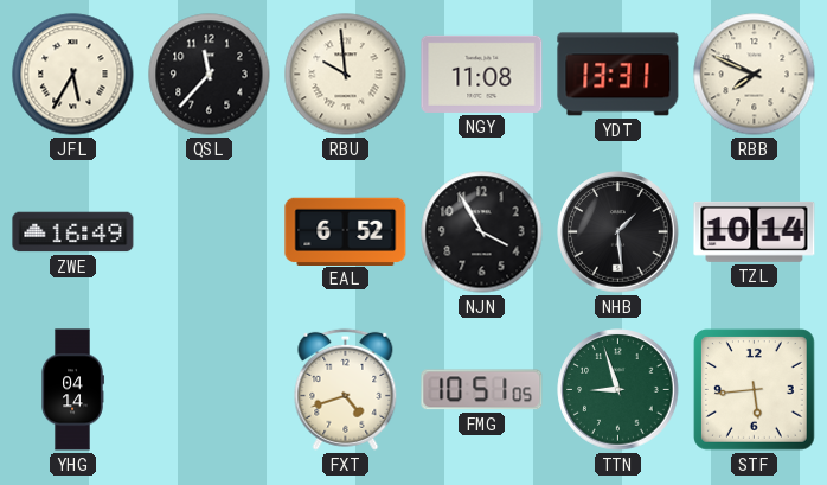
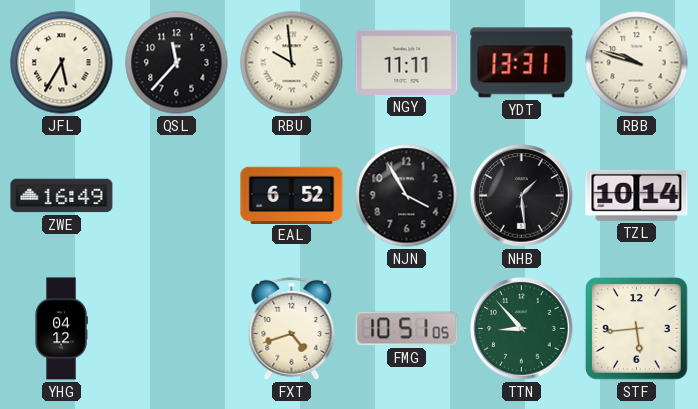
NGY: 11:08 -> 11:11 (407, 62)
RBB: 7:49 -> 9:48 (637, 63)
YHG: 04:14 -> 04:12 (61, 329)
TTN: 8:57 -> 8:53 (522, 329)
